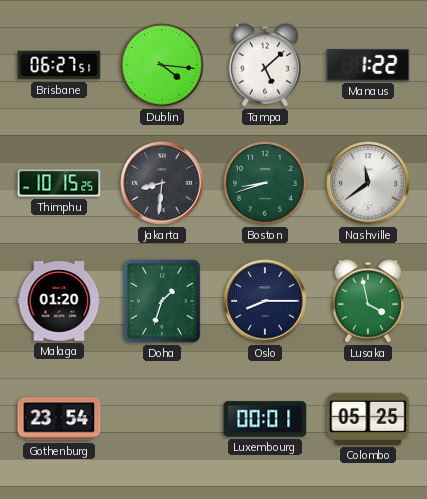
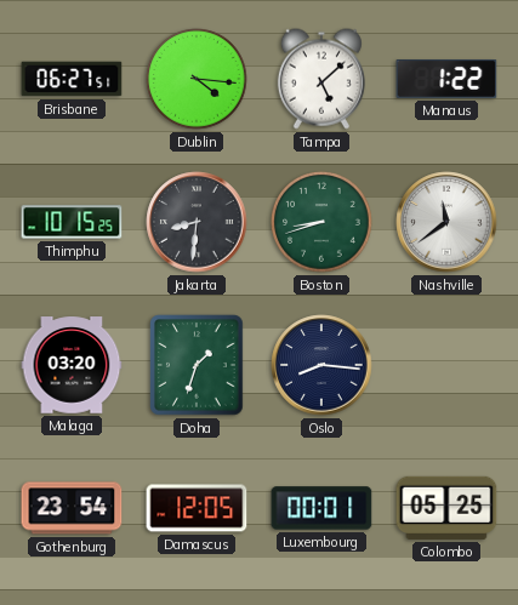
Malaga: 01:20 -> 03:20 (72, 365)
Oslo: 8:15 -> 8:16 (321, 365)
Lusaka: 3:58 -> none (368, 301)
Damascus: none -> 12:05 (197, 508)
